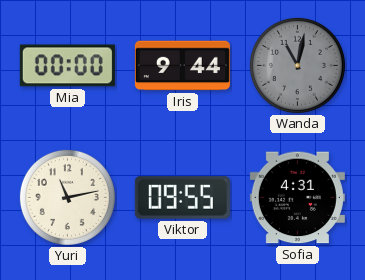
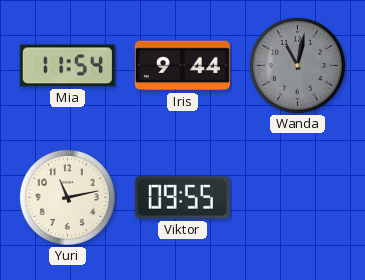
Mia: 00:00 -> 11:54 (67, 66)
Sofia: 4:31 -> none (297, 198)
